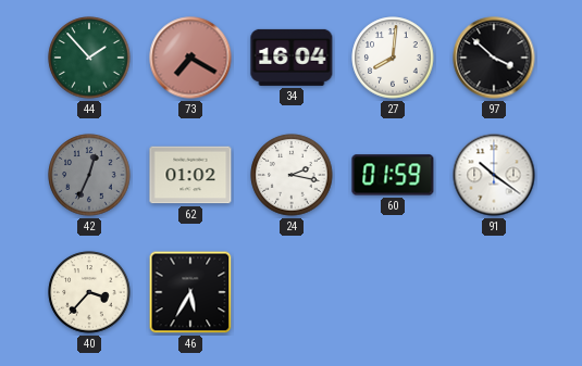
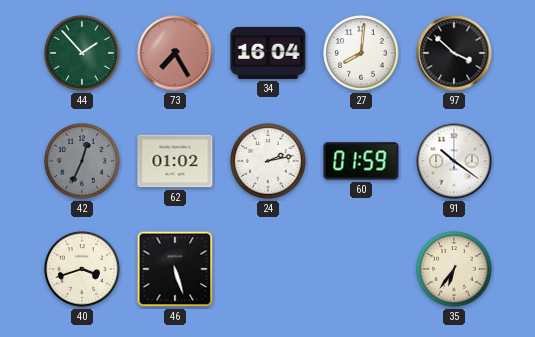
73: 7:20 -> 7:25 (175, 53)
24: 2:17 -> 2:13 (268, 161)
40: 3:37 -> 3:42 (82, 269)
46: 5:35 -> 5:27 (175, 269)
35: none -> 6:36 (454, 269)
